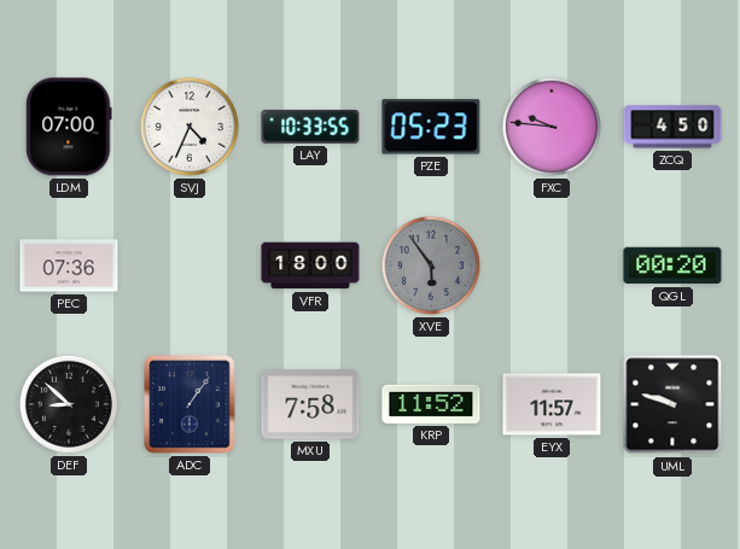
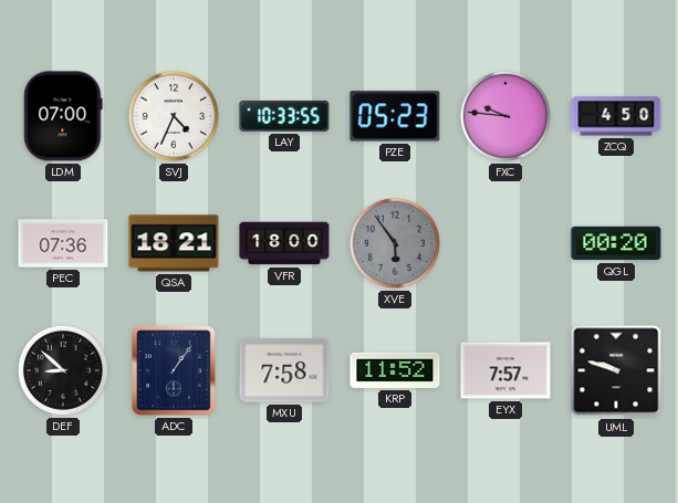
QSA: none -> 18:21 (174, 243)
EYX: 11:57 -> 7:57 (505, 370)
